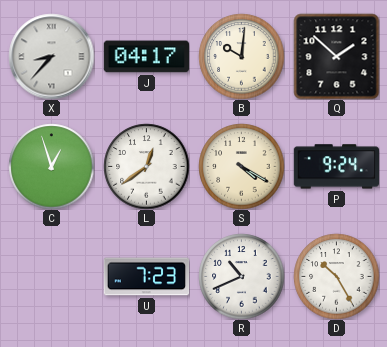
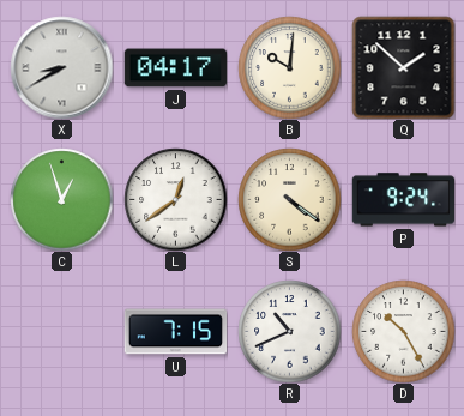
X: 8:37 -> 8:40 (61, 67)
S: 4:20 -> 4:21 (289, 199)
U: 7:23 -> 7:15 (175, 332)
